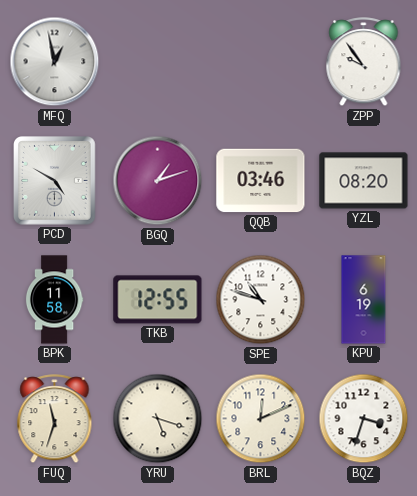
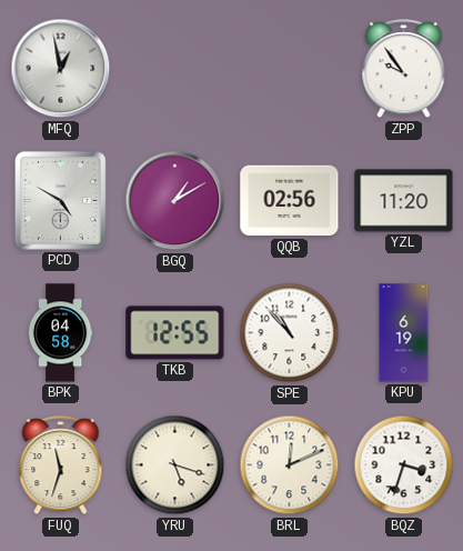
BGQ: 1:12 -> 1:10 (175, 201)
QQB: 03:46 -> 02:56 (290, 201)
YZL: 08:20 -> 11:20 (404, 201)
BPK: 11:58 -> 04:58 (60, 333)
SPE: 10:48 -> 10:53 (290, 333)
